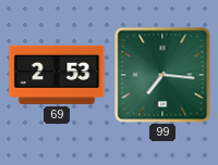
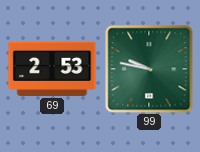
99: 7:16 -> 9:47 (149, 69)
